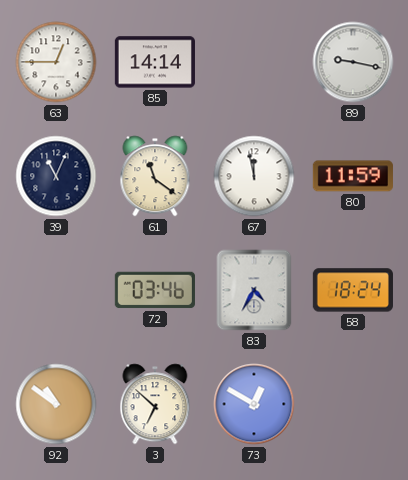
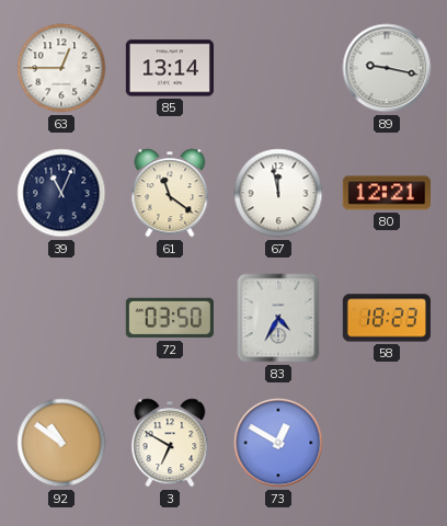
85: 14:14 -> 13:14 (169, 68)
80: 11:59 -> 12:21 (387, 193)
72: 03:46 -> 03:50 (170, 318)
58: 18:24 -> 18:23 (387, 318)
3: 6:52 -> 6:50 (170, 443)
